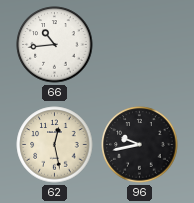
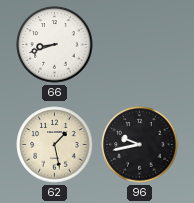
66: 10:44 -> 8:42 (55, 45)
62: 12:28 -> 1:28 (55, 145)
